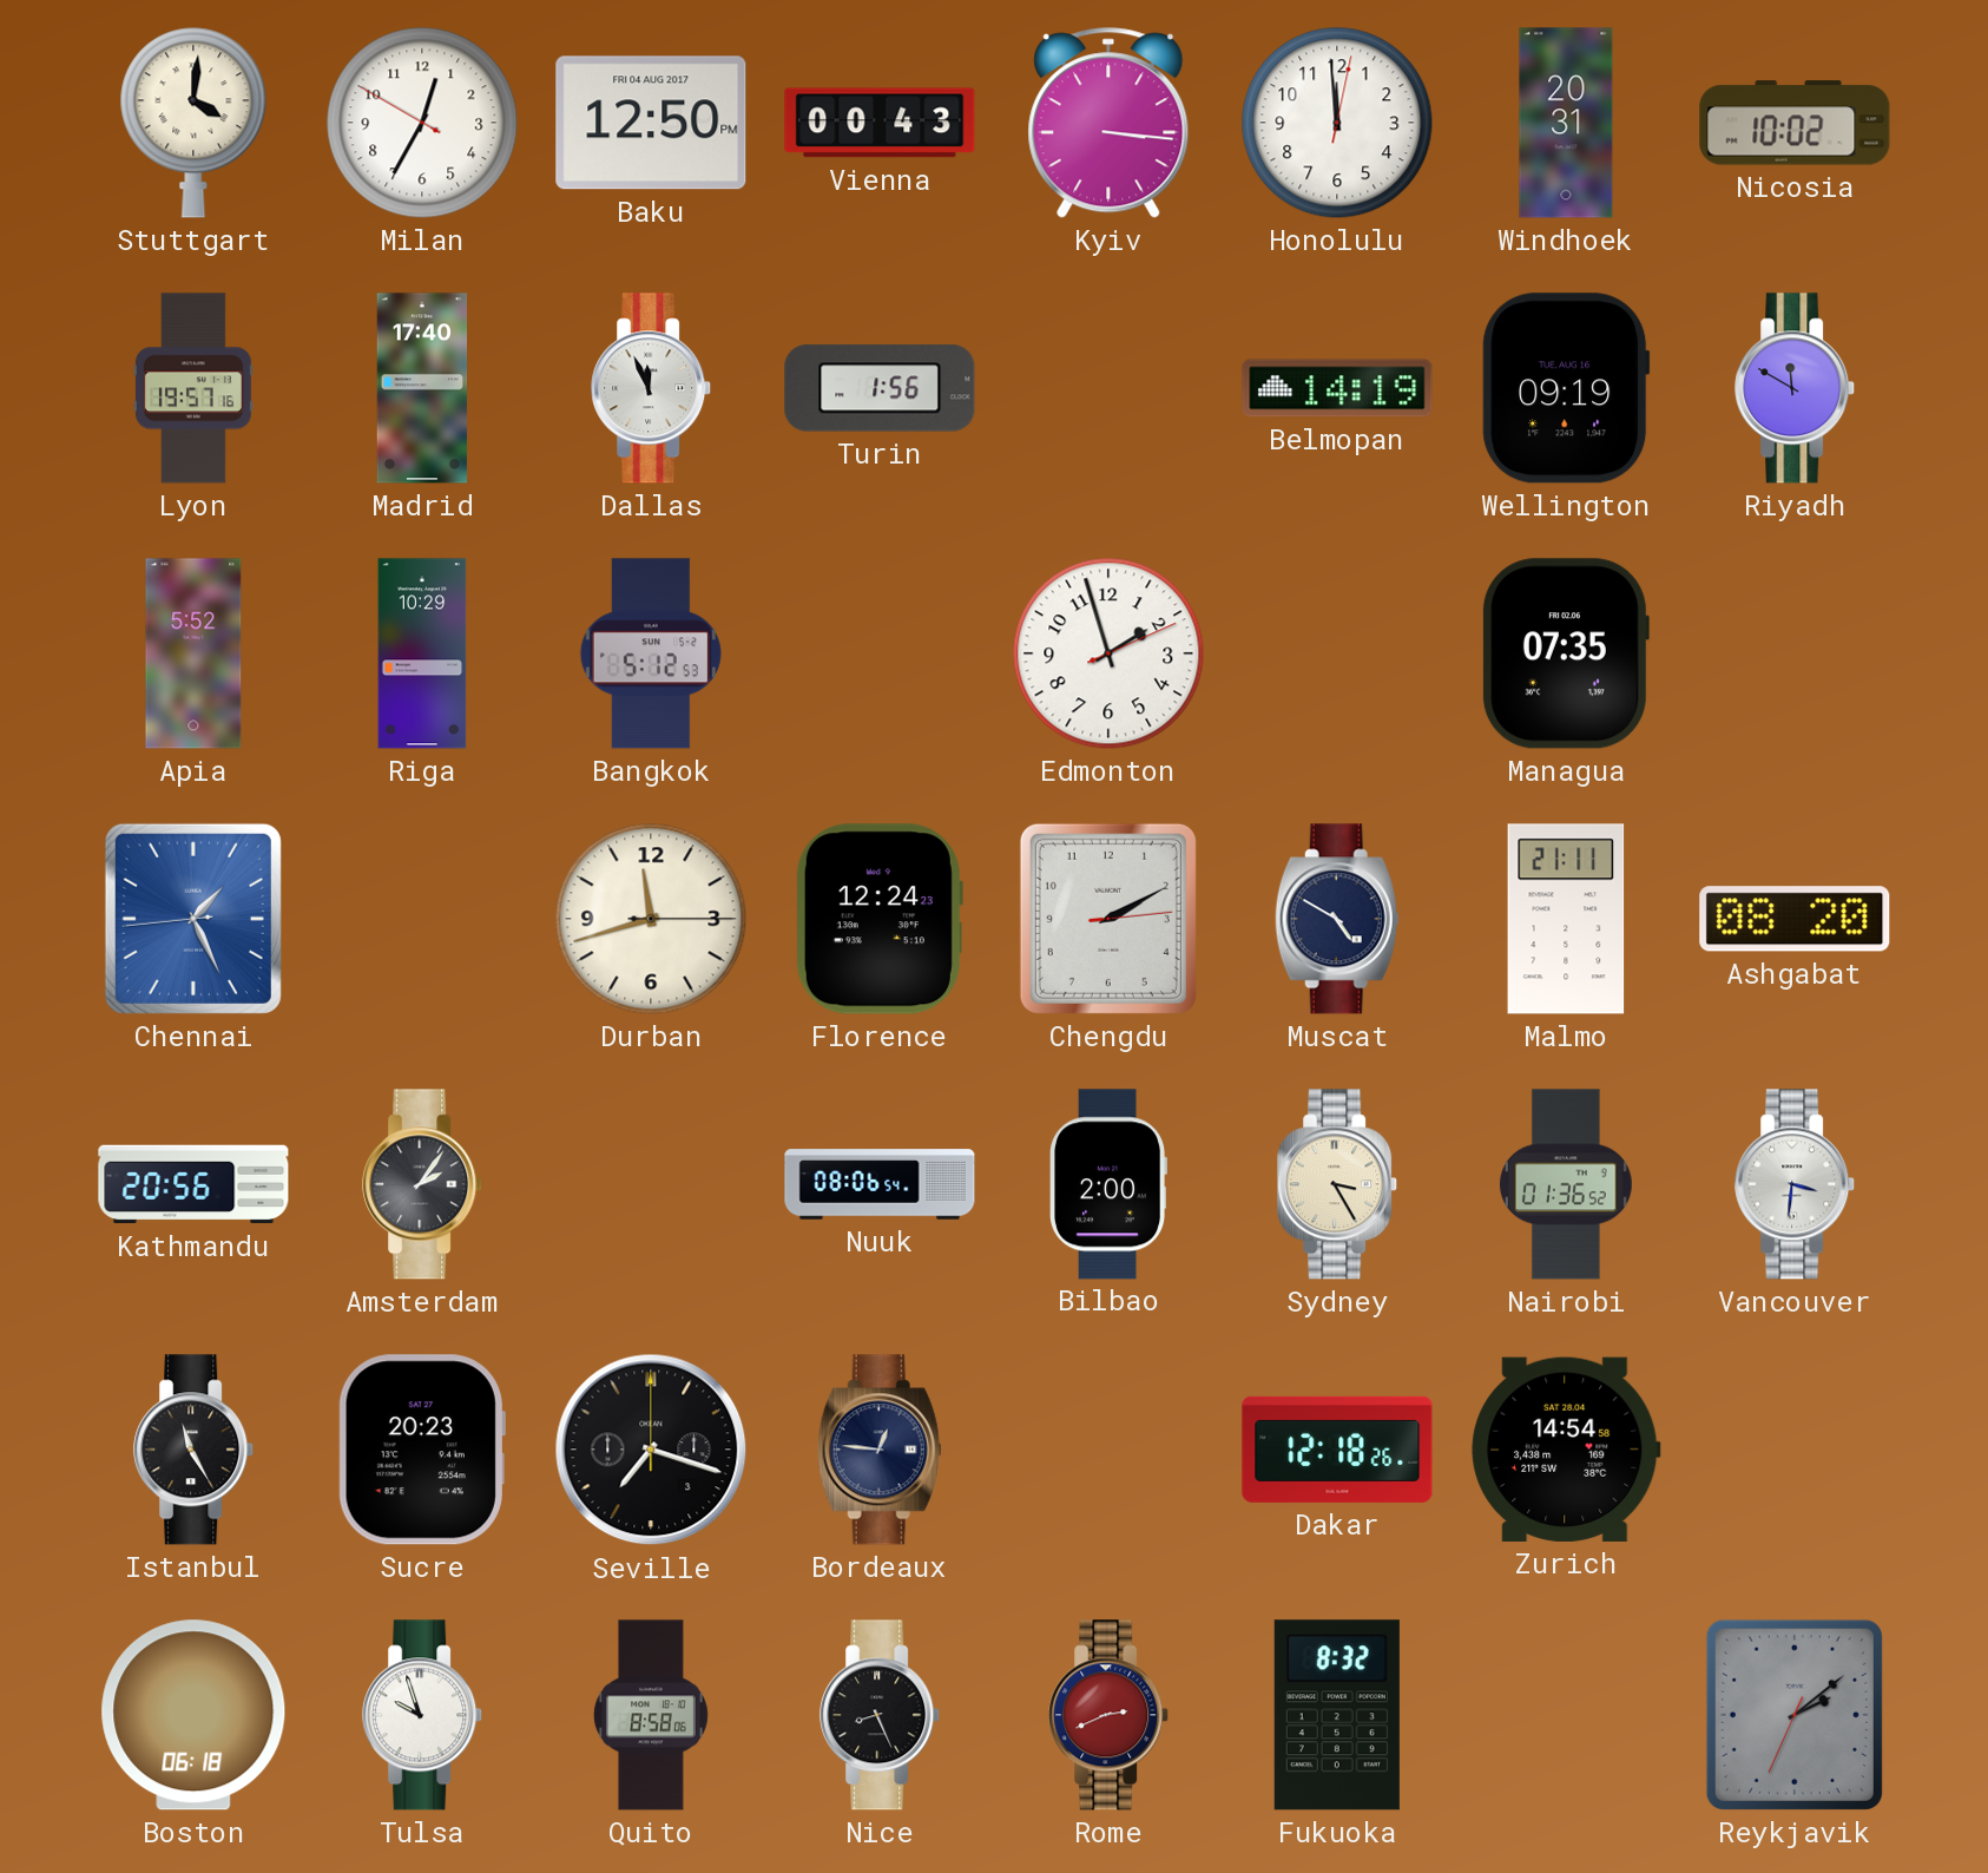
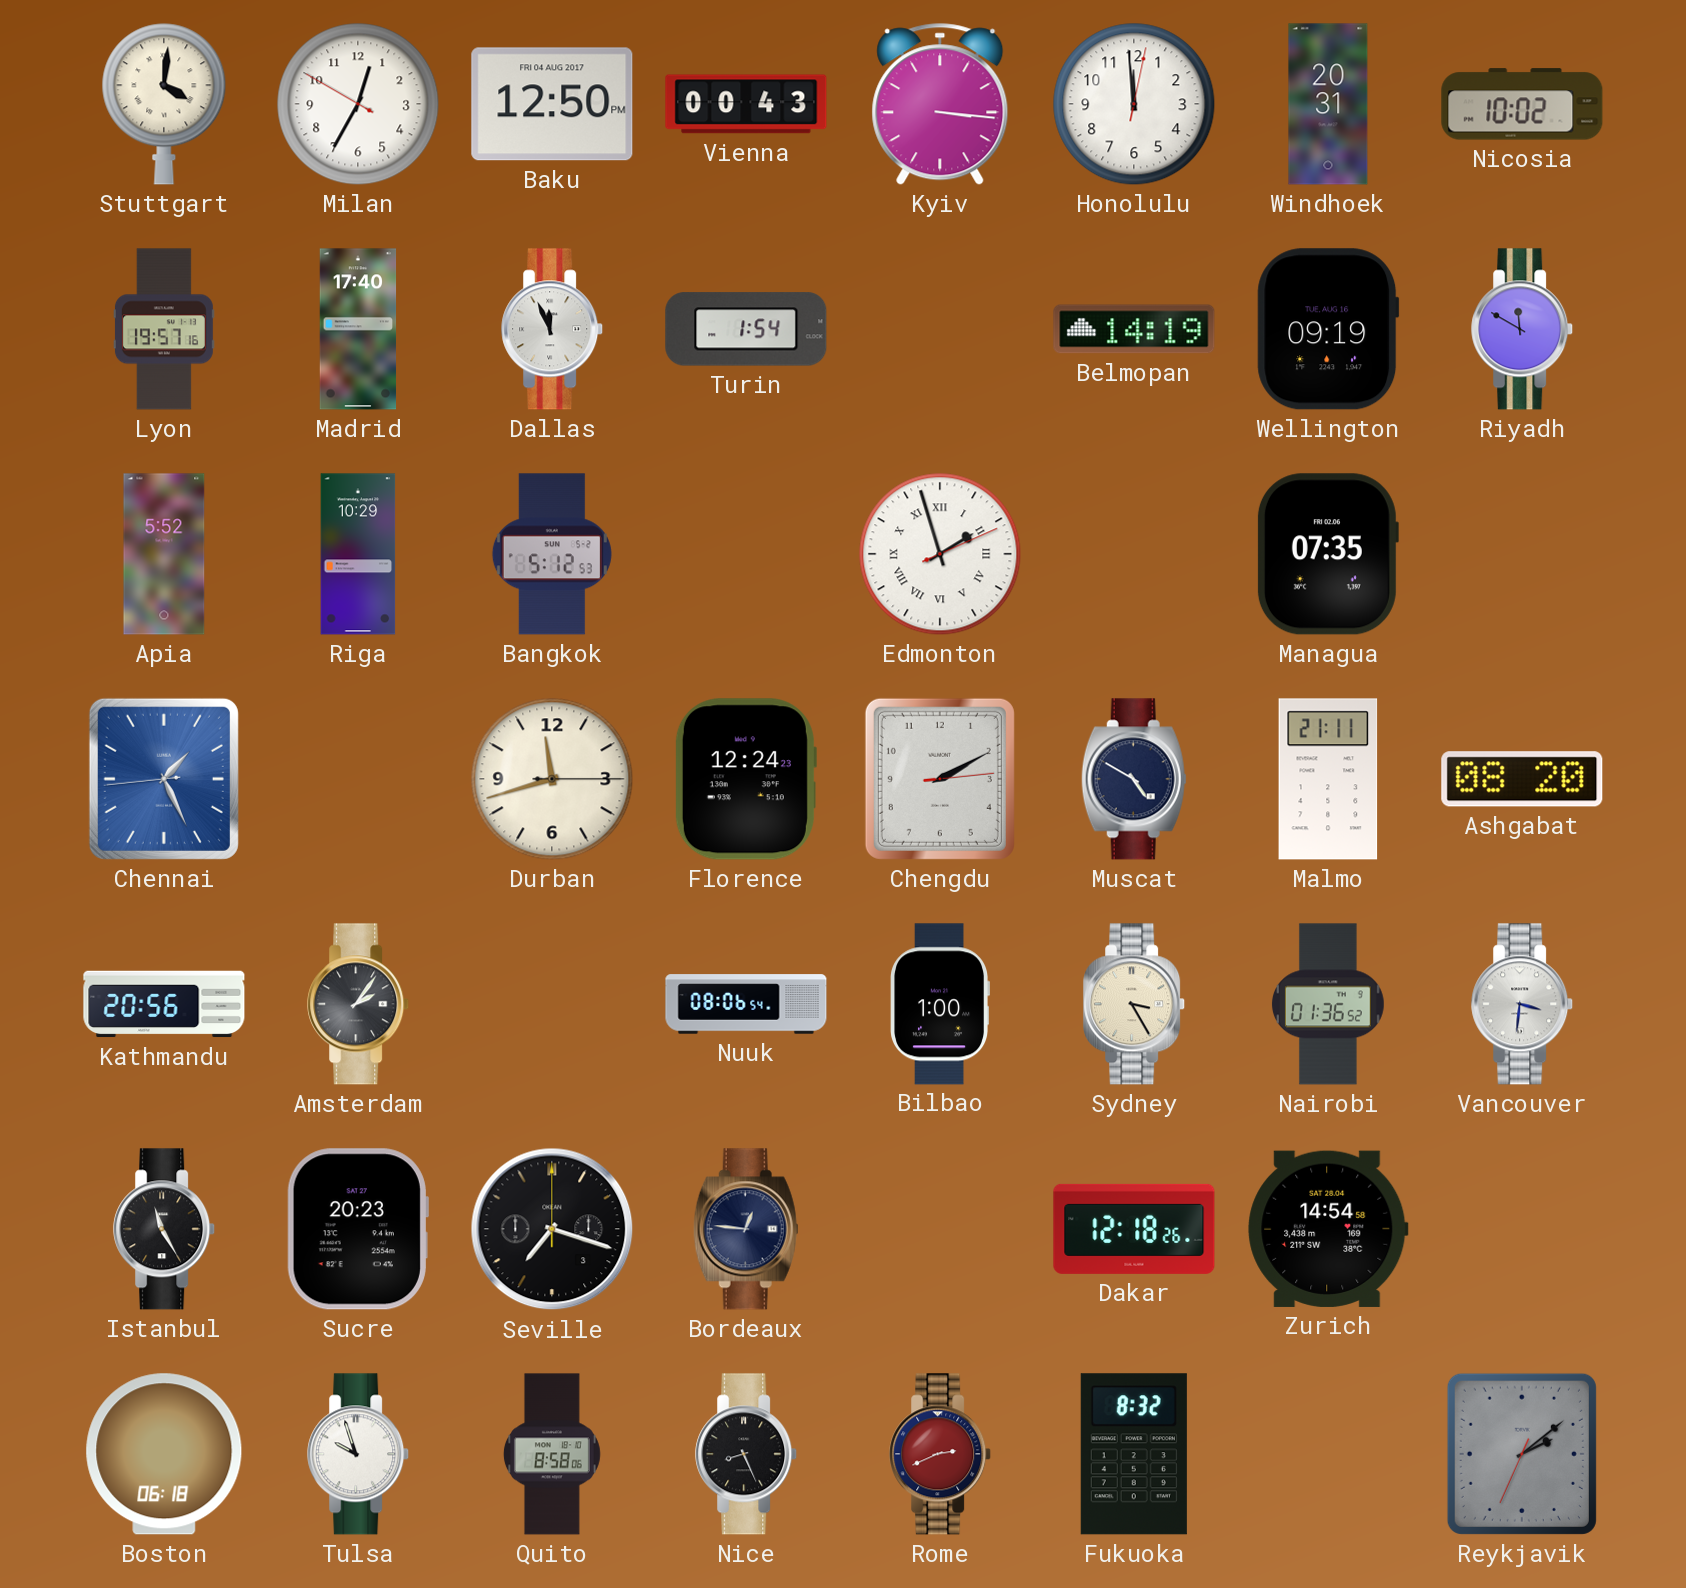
Turin: 1:56 -> 1:54 (746, 329)
Edmonton numerals: Arabic -> Roman (940, 554)
Bilbao: 2:00 -> 1:00 (939, 1004)
